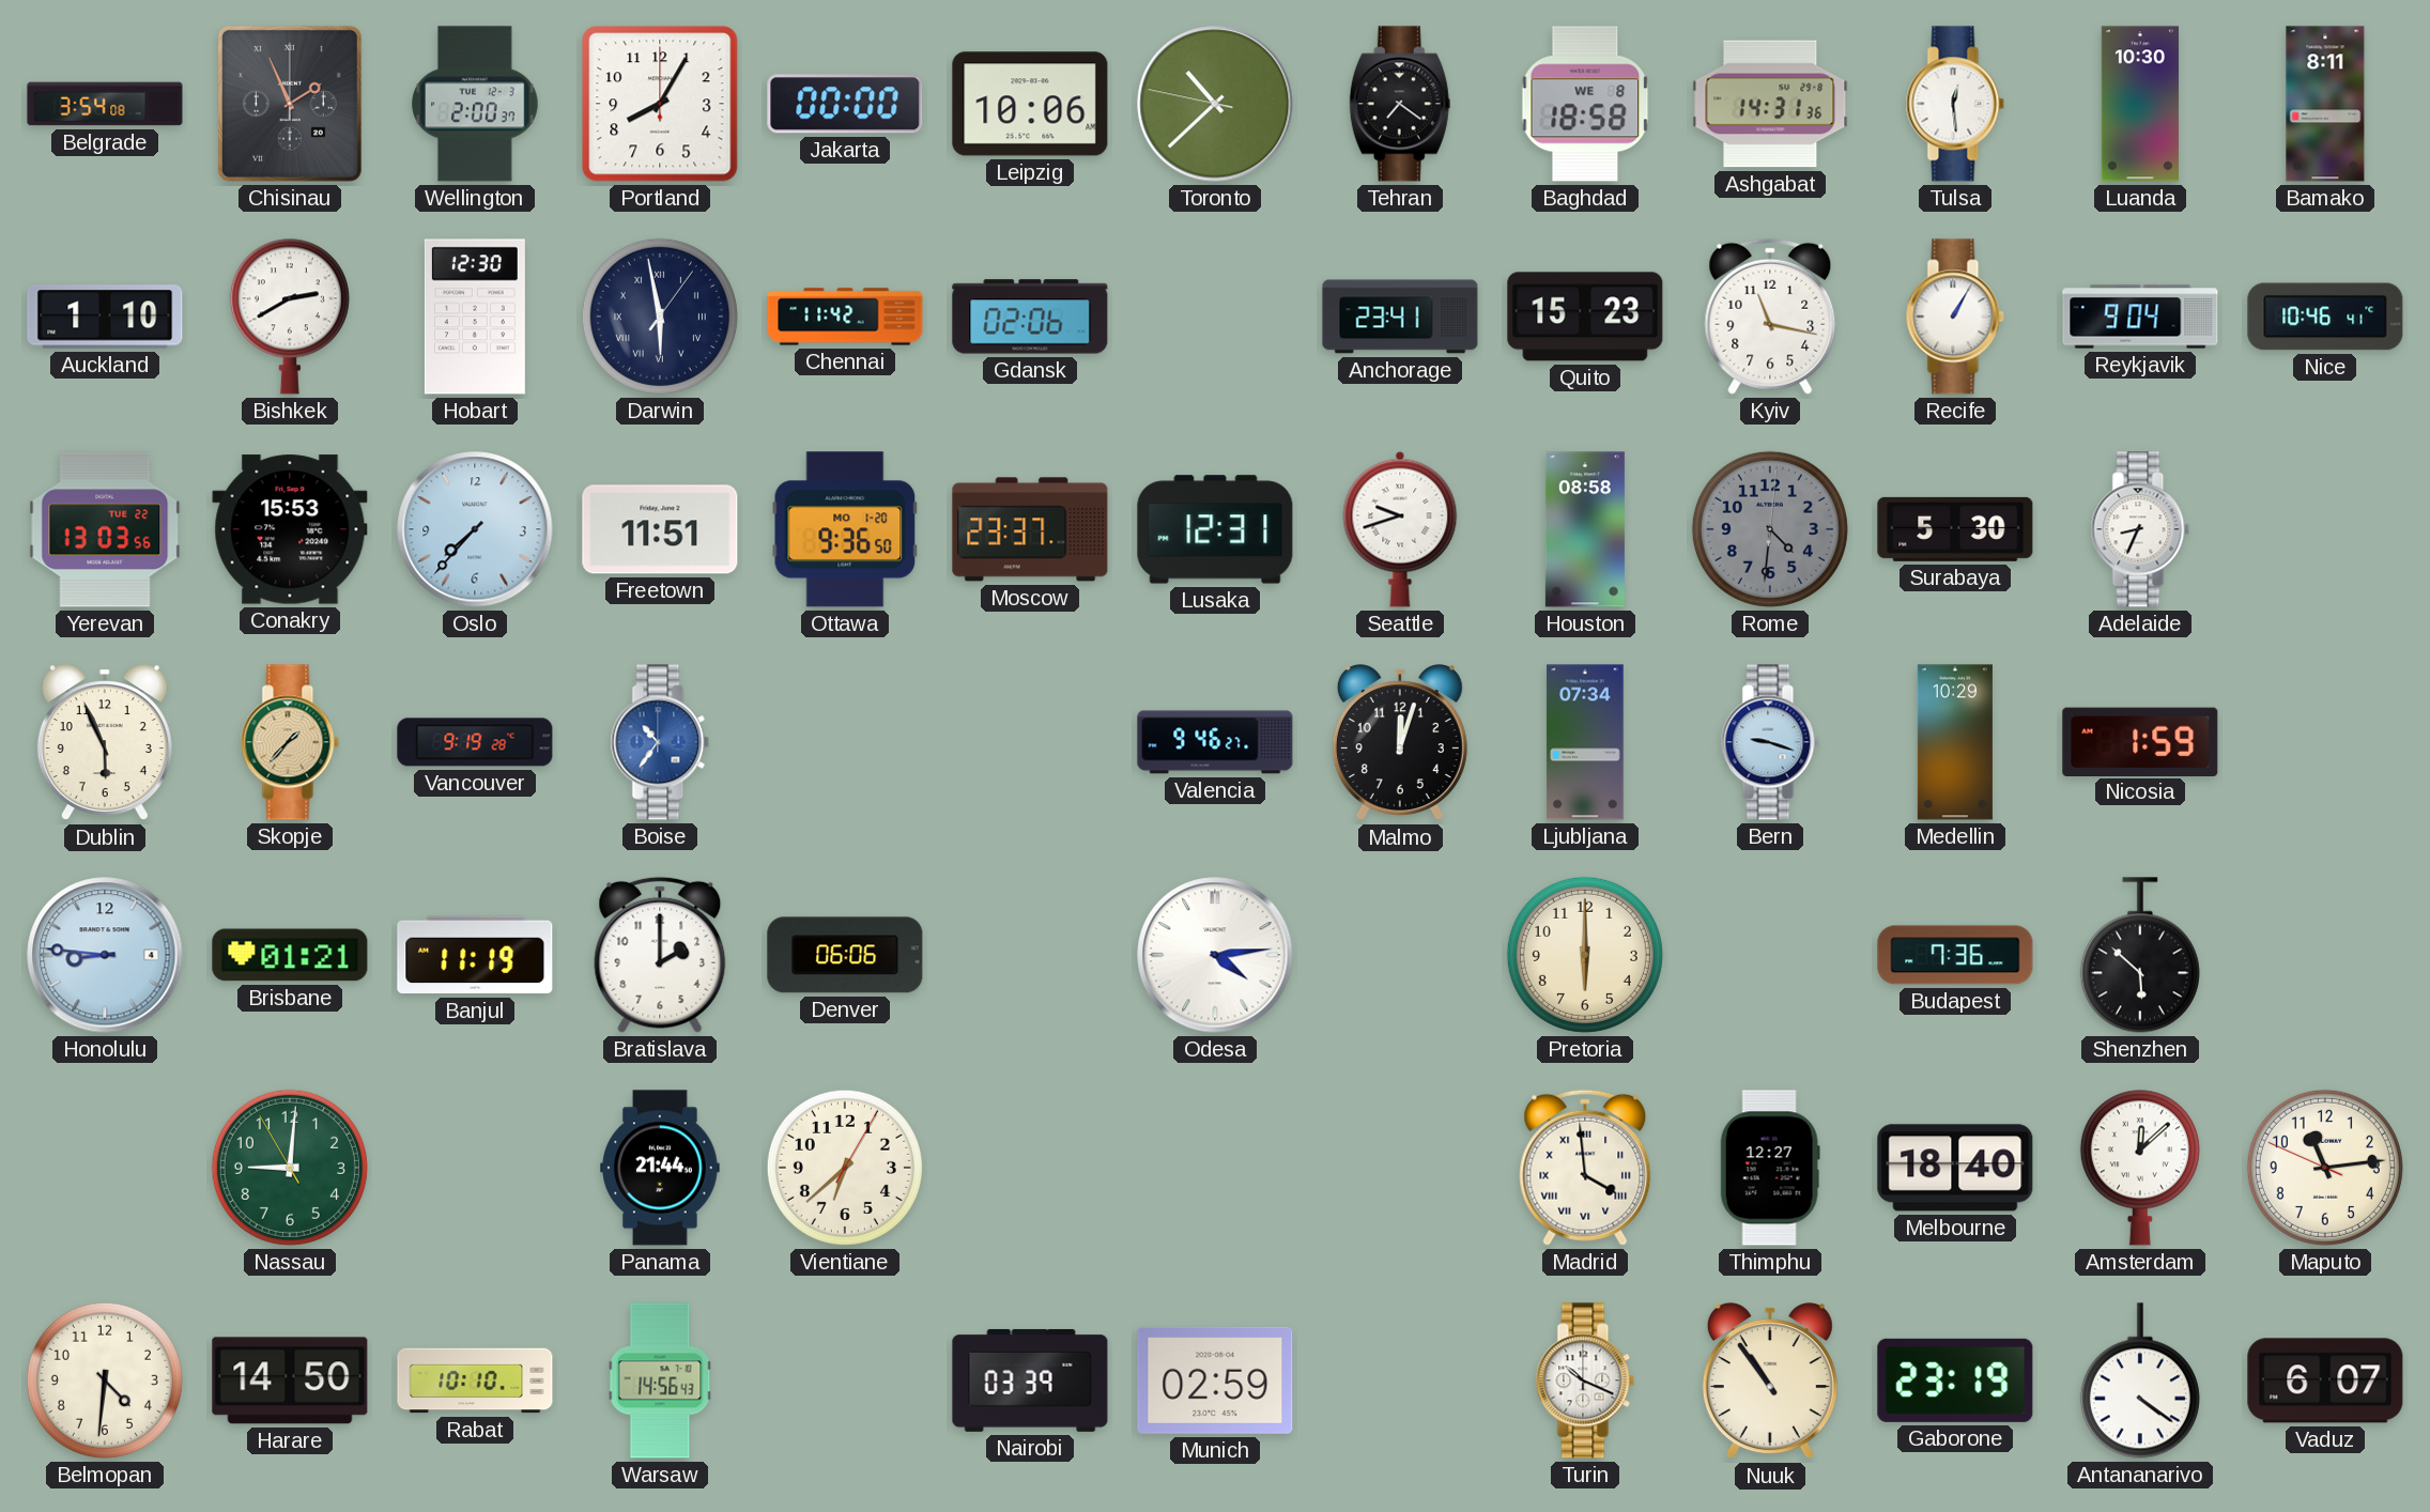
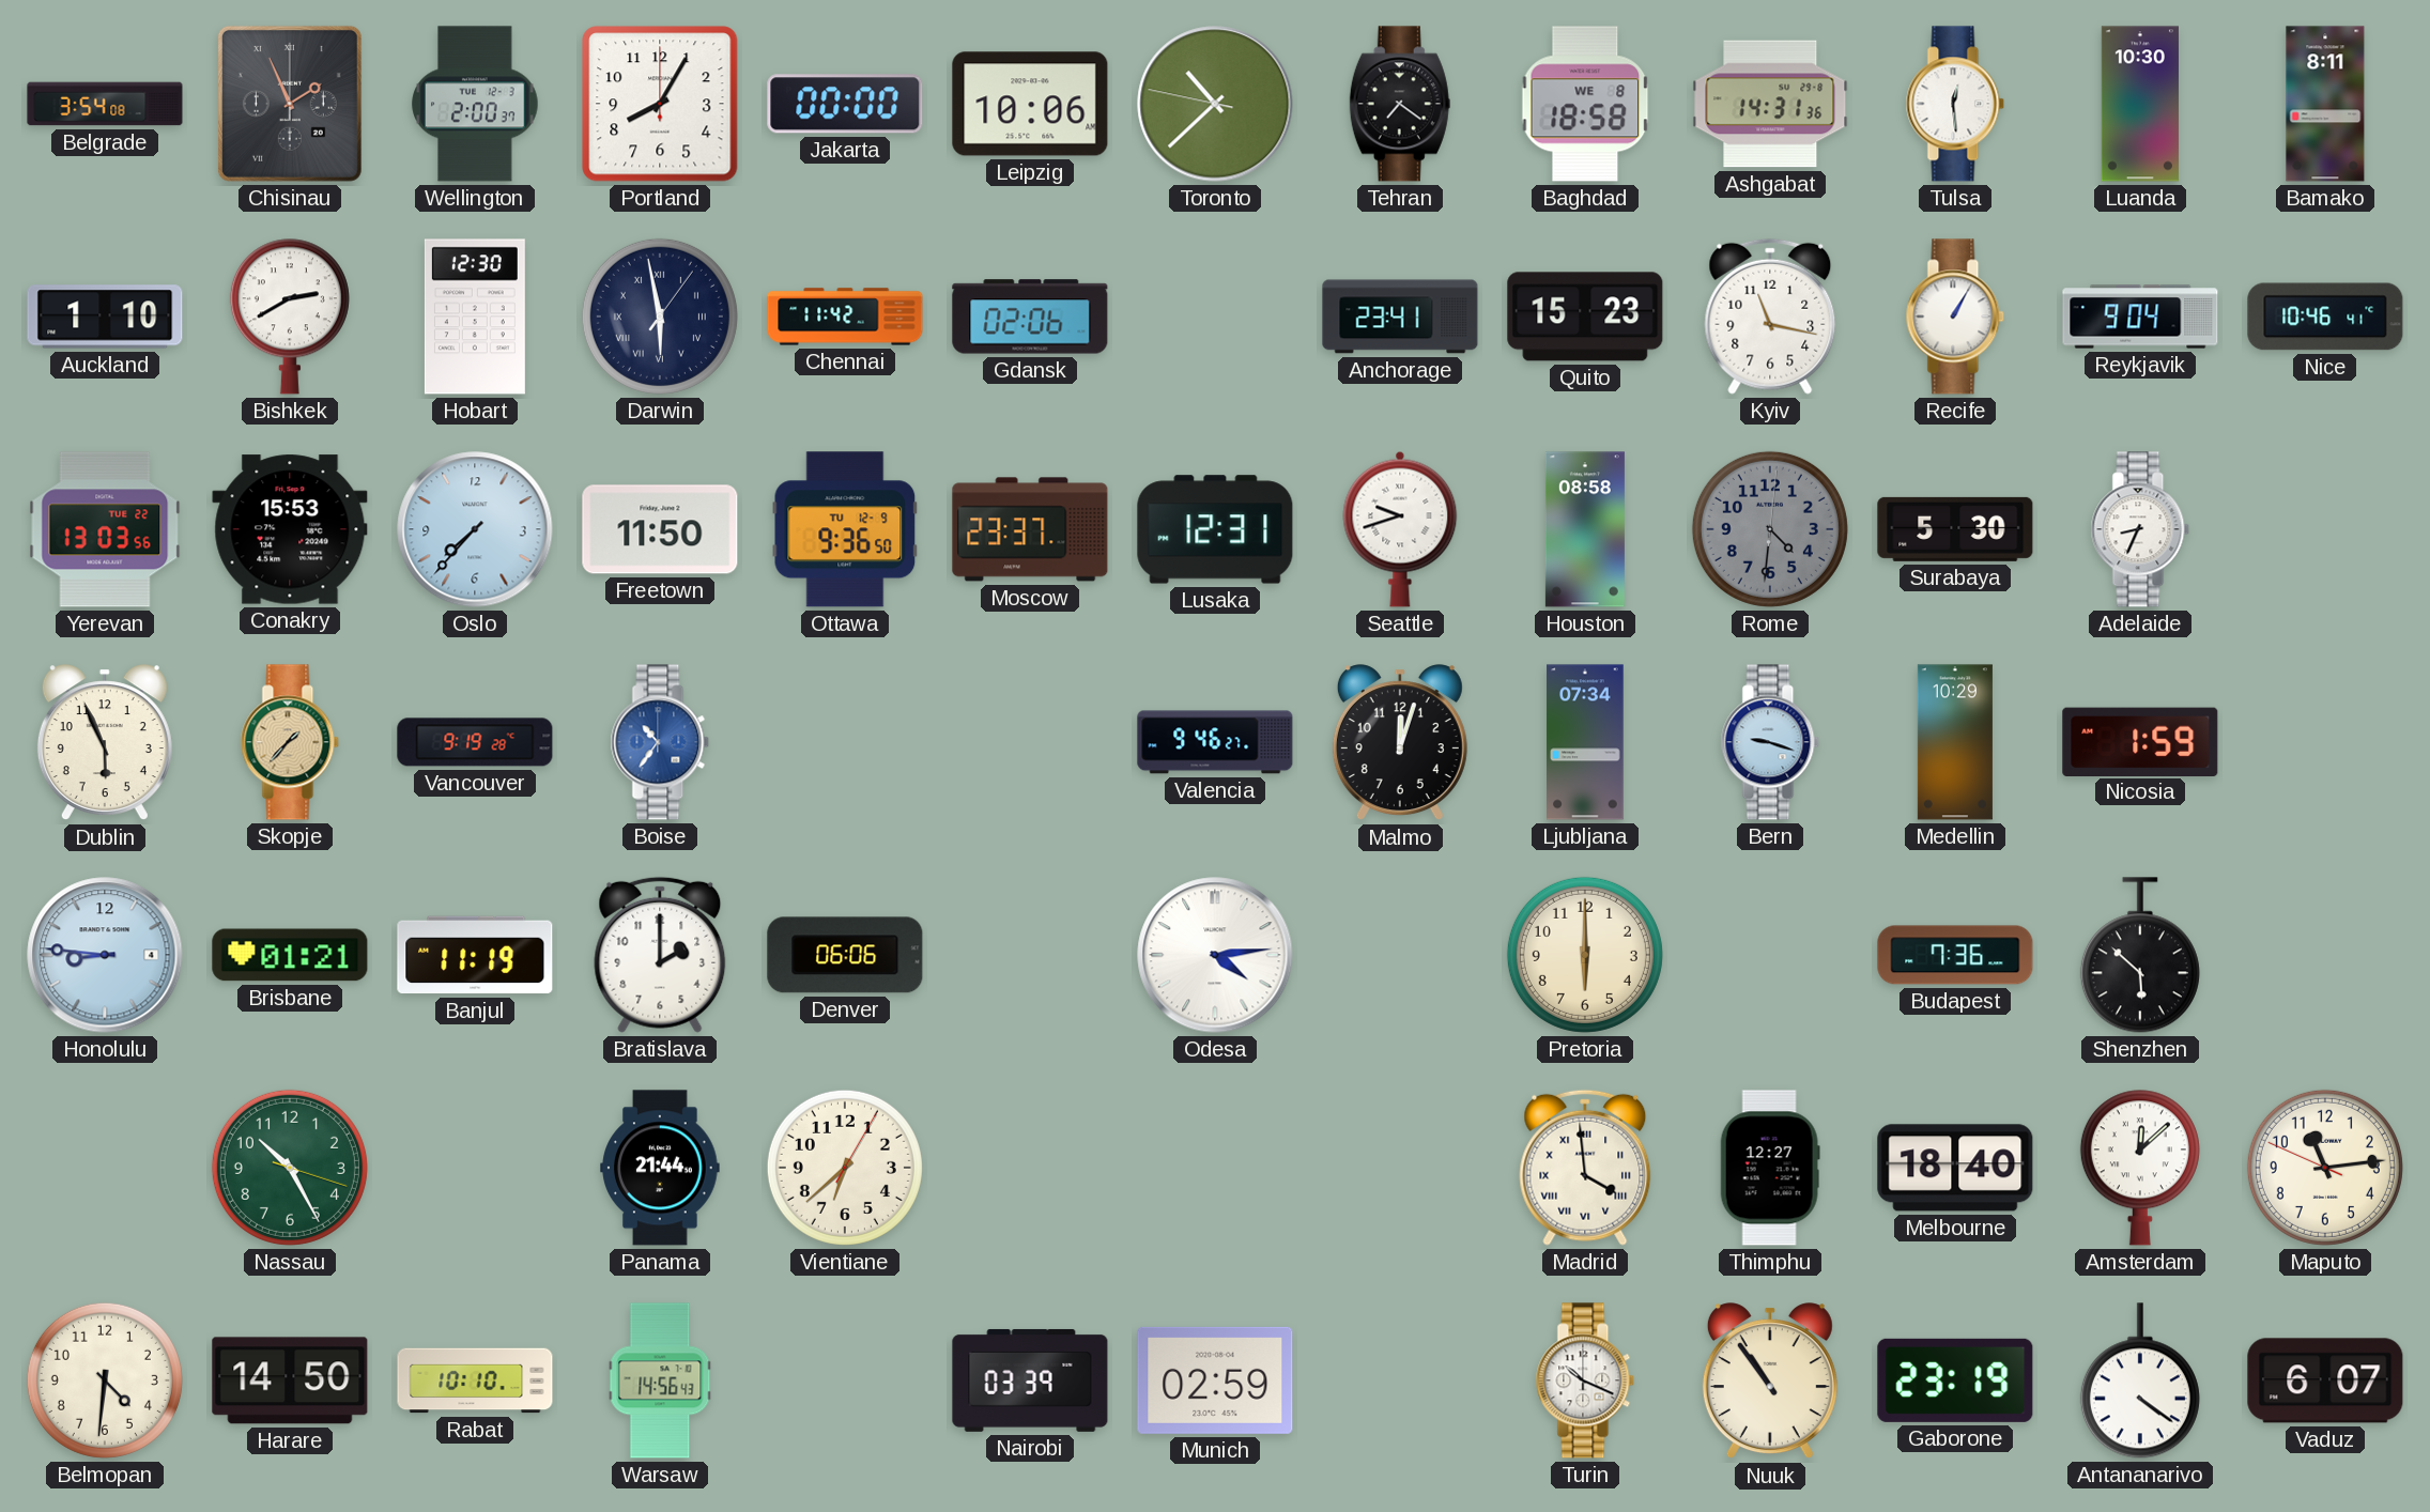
Freetown: 11:51 -> 11:50 (660, 529)
Ottawa date: MO 1-20 -> TU 12-9 (845, 529)
Nassau: 9:00 -> 10:25 (290, 1168)
